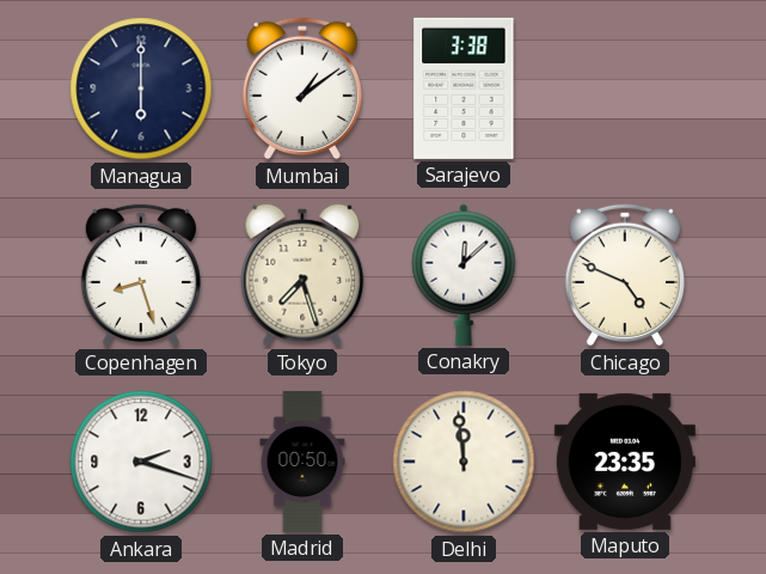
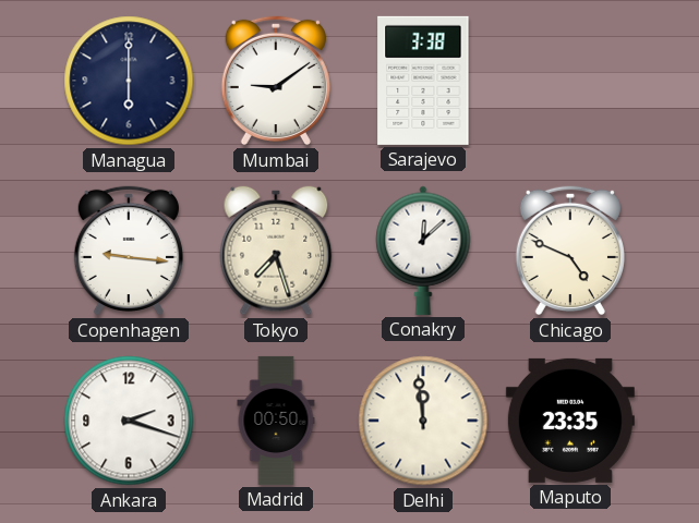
Mumbai: 1:09 -> 9:09 (276, 81)
Copenhagen: 8:27 -> 9:16 (129, 251)
